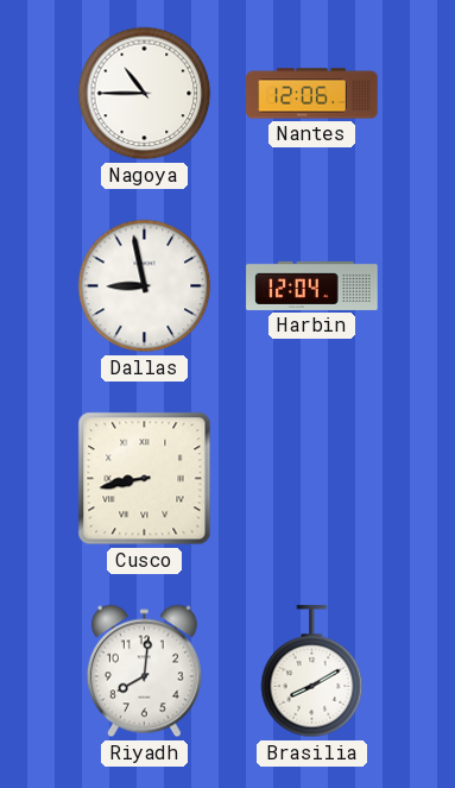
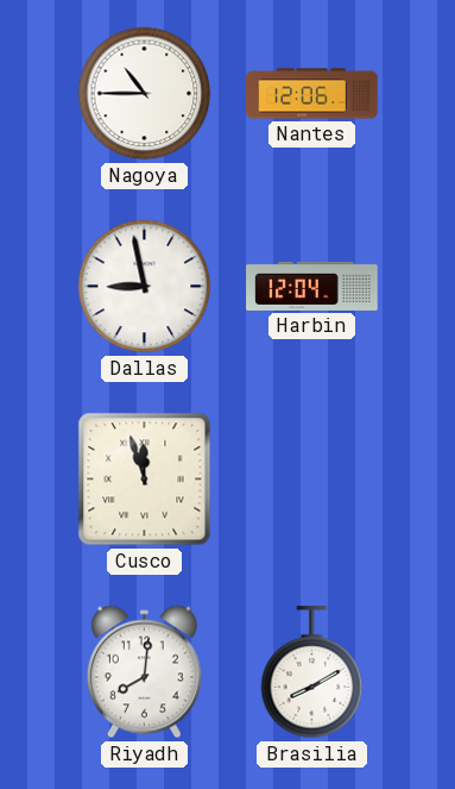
Cusco: 8:43 -> 11:57 (145, 480)
